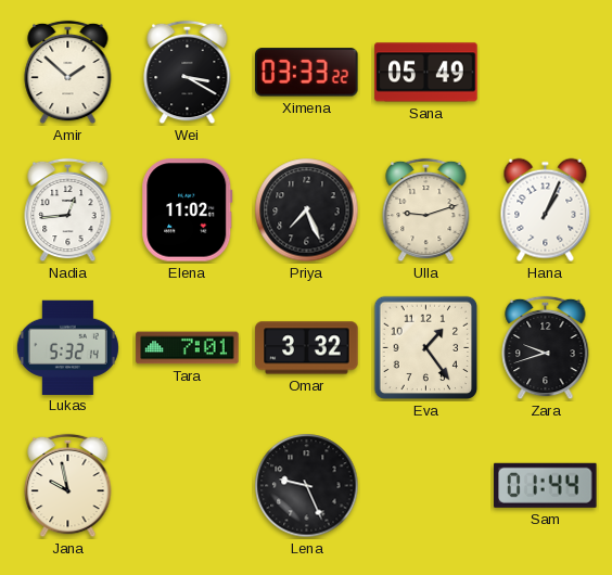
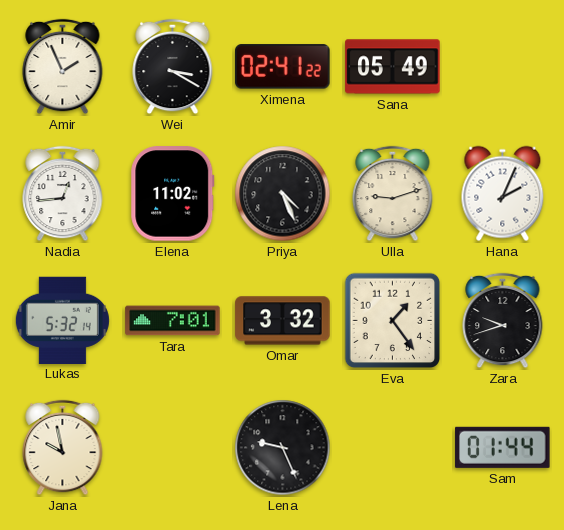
Amir: 1:52 -> 1:56 (63, 67)
Ximena: 03:33 -> 02:41 (283, 67)
Priya: 7:26 -> 4:26 (283, 194)
Hana: 1:04 -> 2:04 (503, 194)
